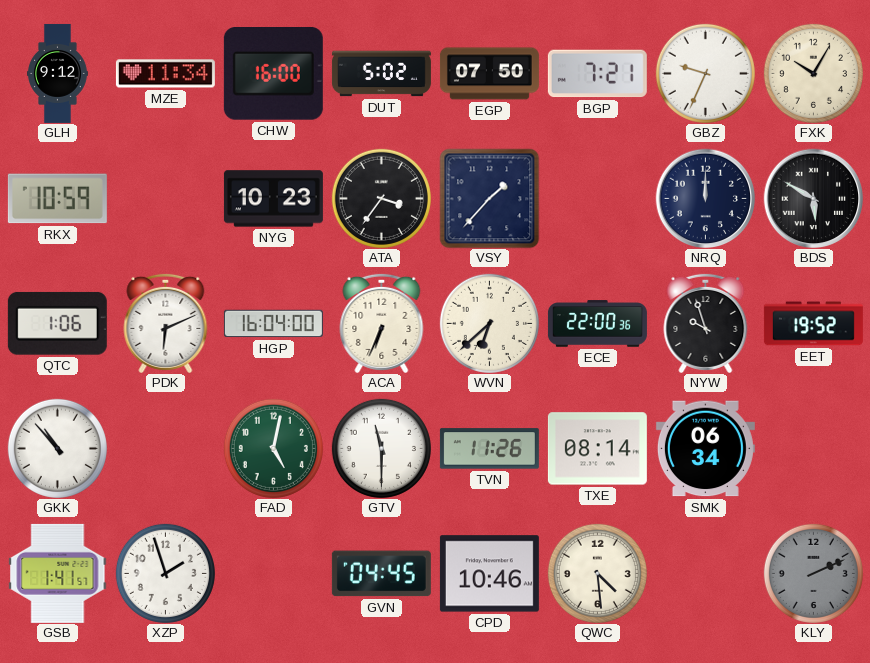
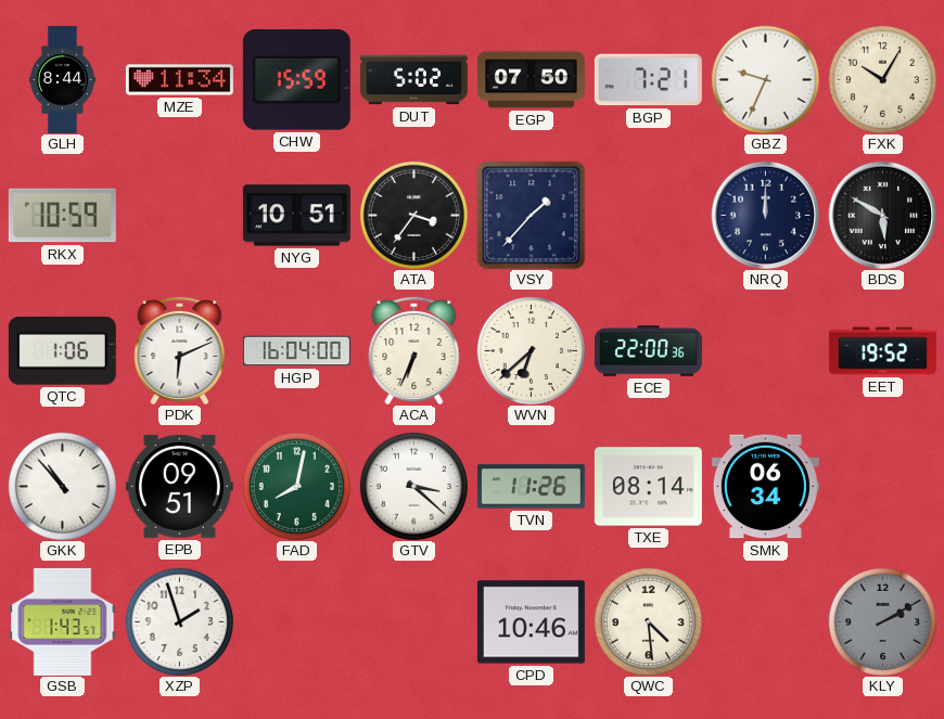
GLH: 9:12 -> 8:44 (62, 79)
CHW: 16:00 -> 15:59 (296, 80)
NYG: 10:23 -> 10:51 (296, 216)
NYW: 9:57 -> none (706, 323)
EPB: none -> 09:51 (179, 486)
FAD: 5:02 -> 8:02 (296, 486)
GTV: 11:30 -> 3:22 (413, 486)
GSB: 1:41 -> 1:43 (63, 621)
GVN: 04:45 -> none (381, 574)
KLY: 2:11 -> 2:10 (882, 621)
